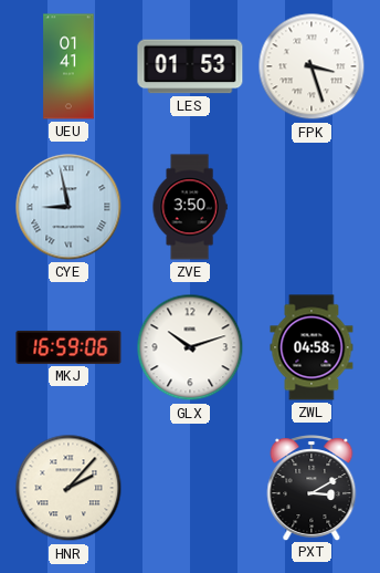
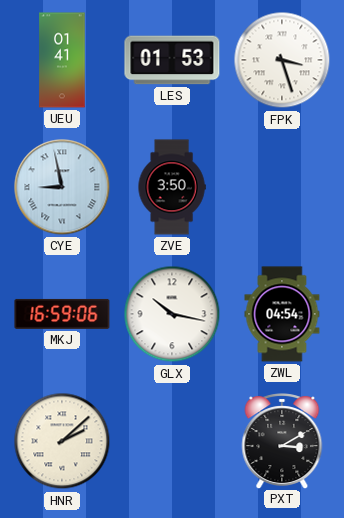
GLX: 10:12 -> 10:17 (172, 314)
ZWL: 04:58 -> 04:54 (282, 314)
HNR: 2:07 -> 2:08 (62, 441)
